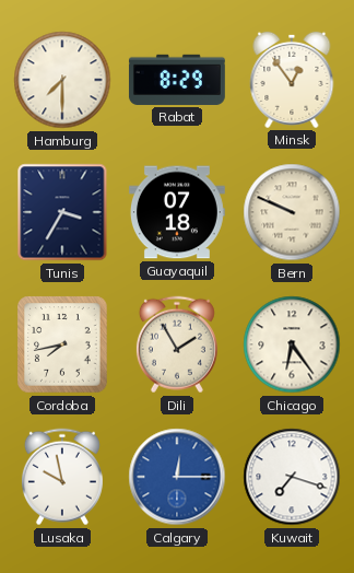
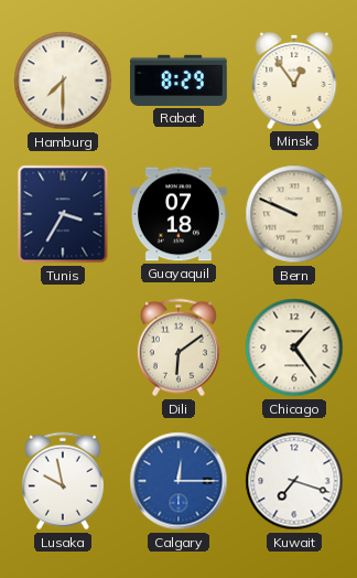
Cordoba: 7:43 -> none (62, 344)
Dili: 1:55 -> 6:09 (178, 347)
Chicago: 6:24 -> 1:24 (294, 347)
